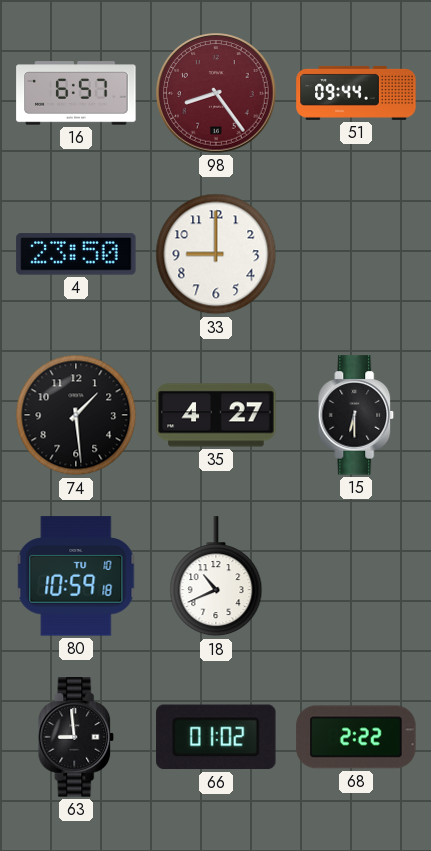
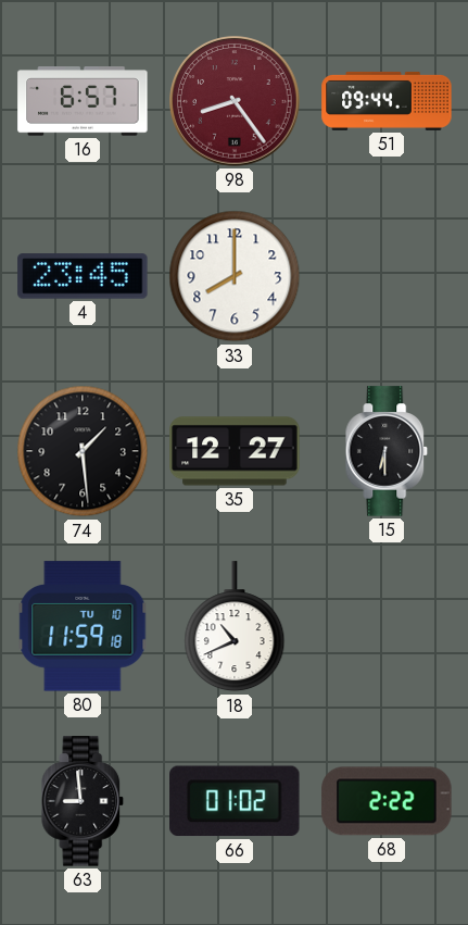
4: 23:50 -> 23:45 (83, 276)
33: 9:00 -> 8:00 (235, 276)
35: 4:27 -> 12:27 (235, 451)
80: 10:59 -> 11:59 (83, 626)
